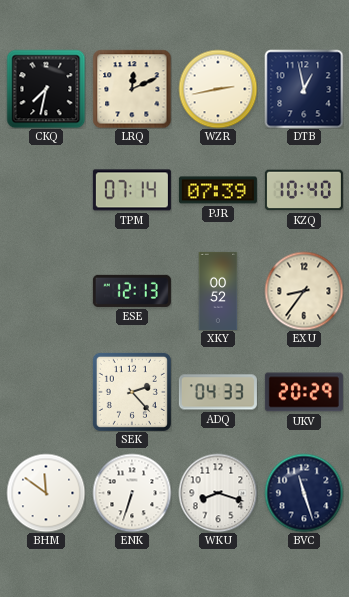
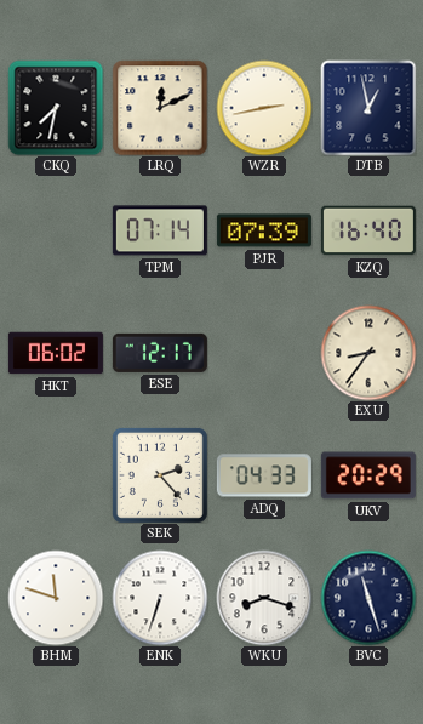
KZQ: 10:40 -> 16:40 (368, 230)
HKT: none -> 06:02 (56, 353)
ESE: 12:13 -> 12:17 (160, 353)
XKY: 00:52 -> none (218, 291)
BHM: 11:51 -> 11:48 (56, 598)
